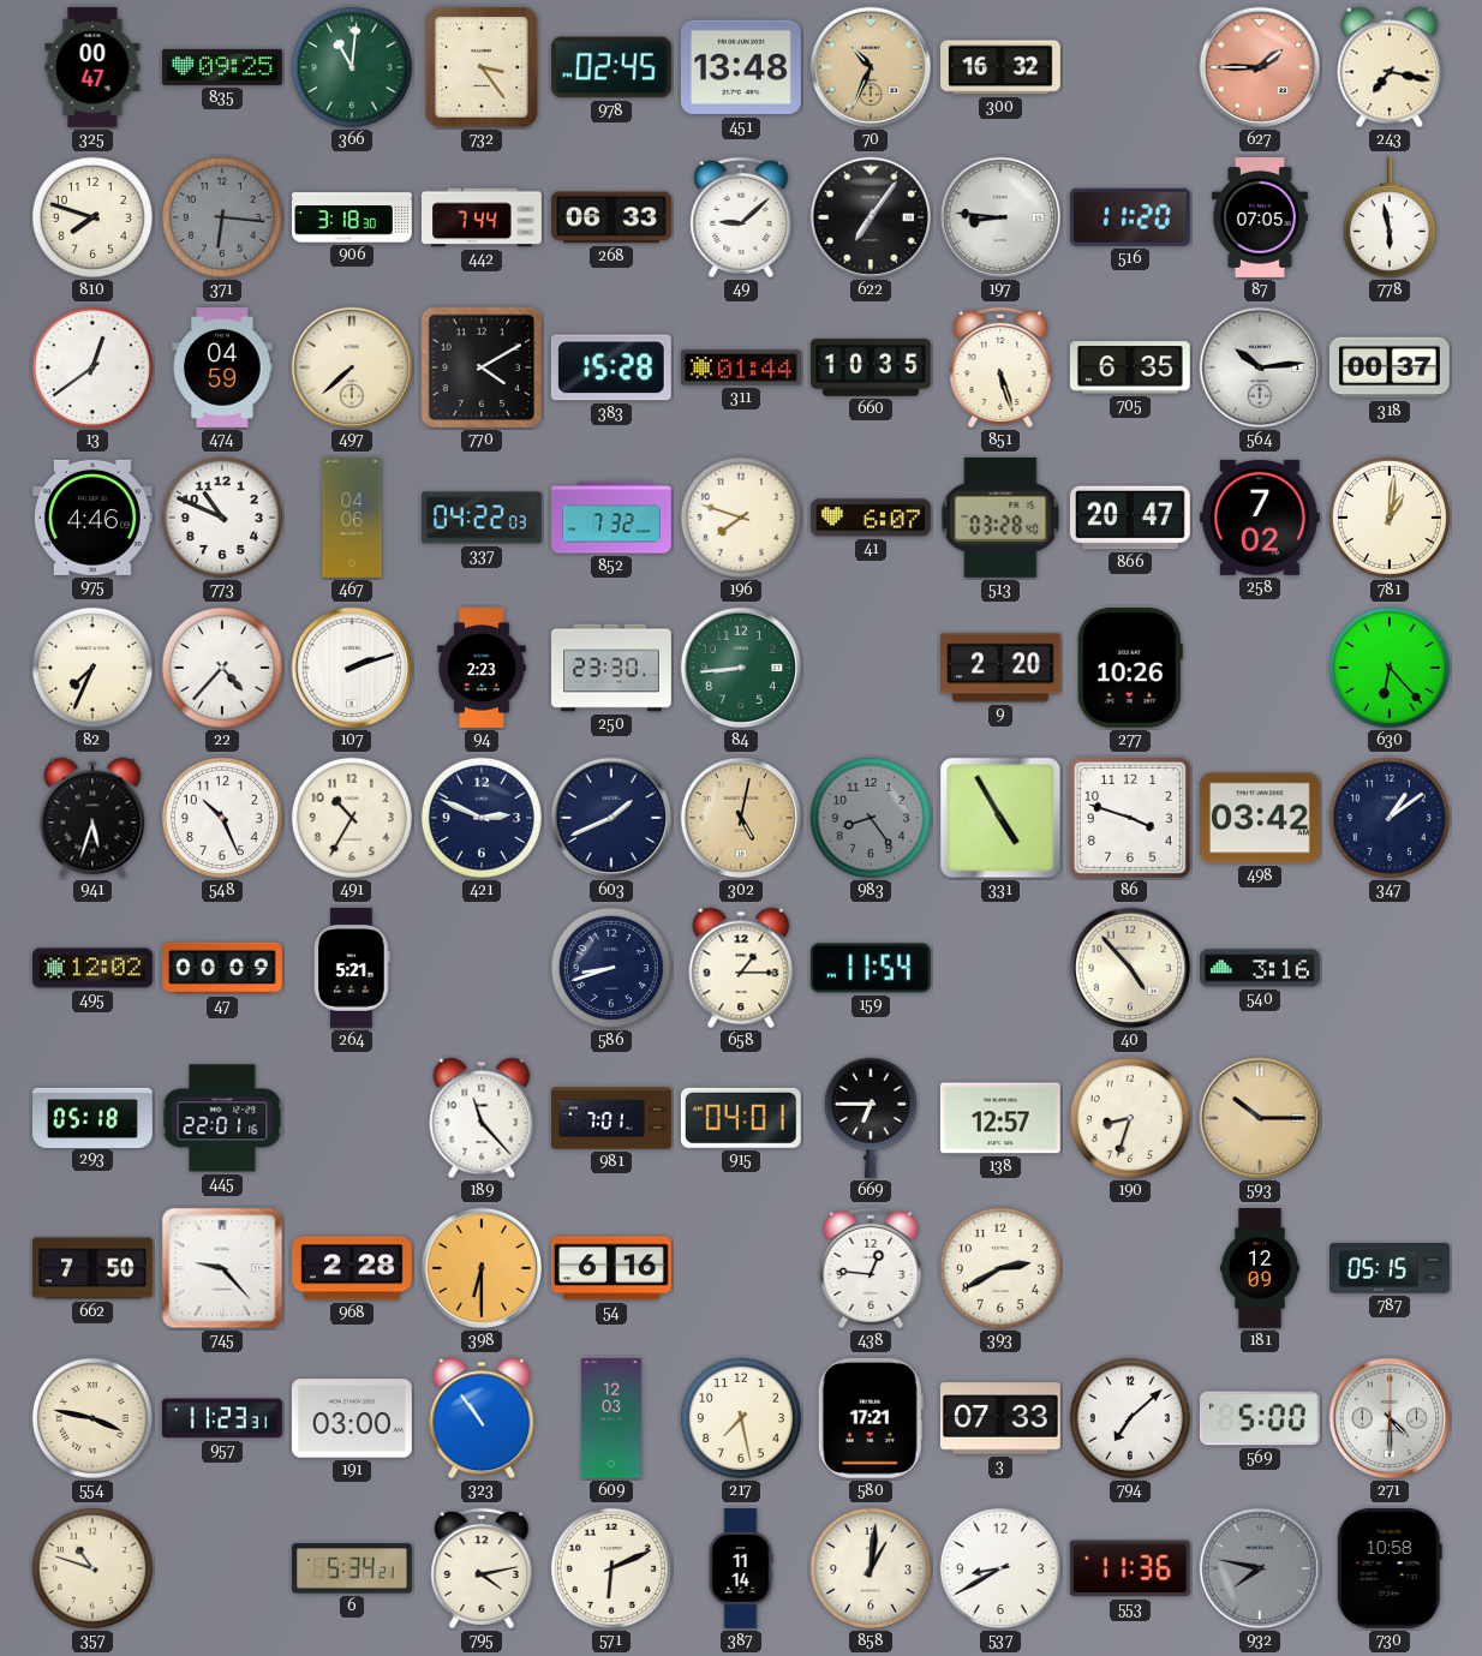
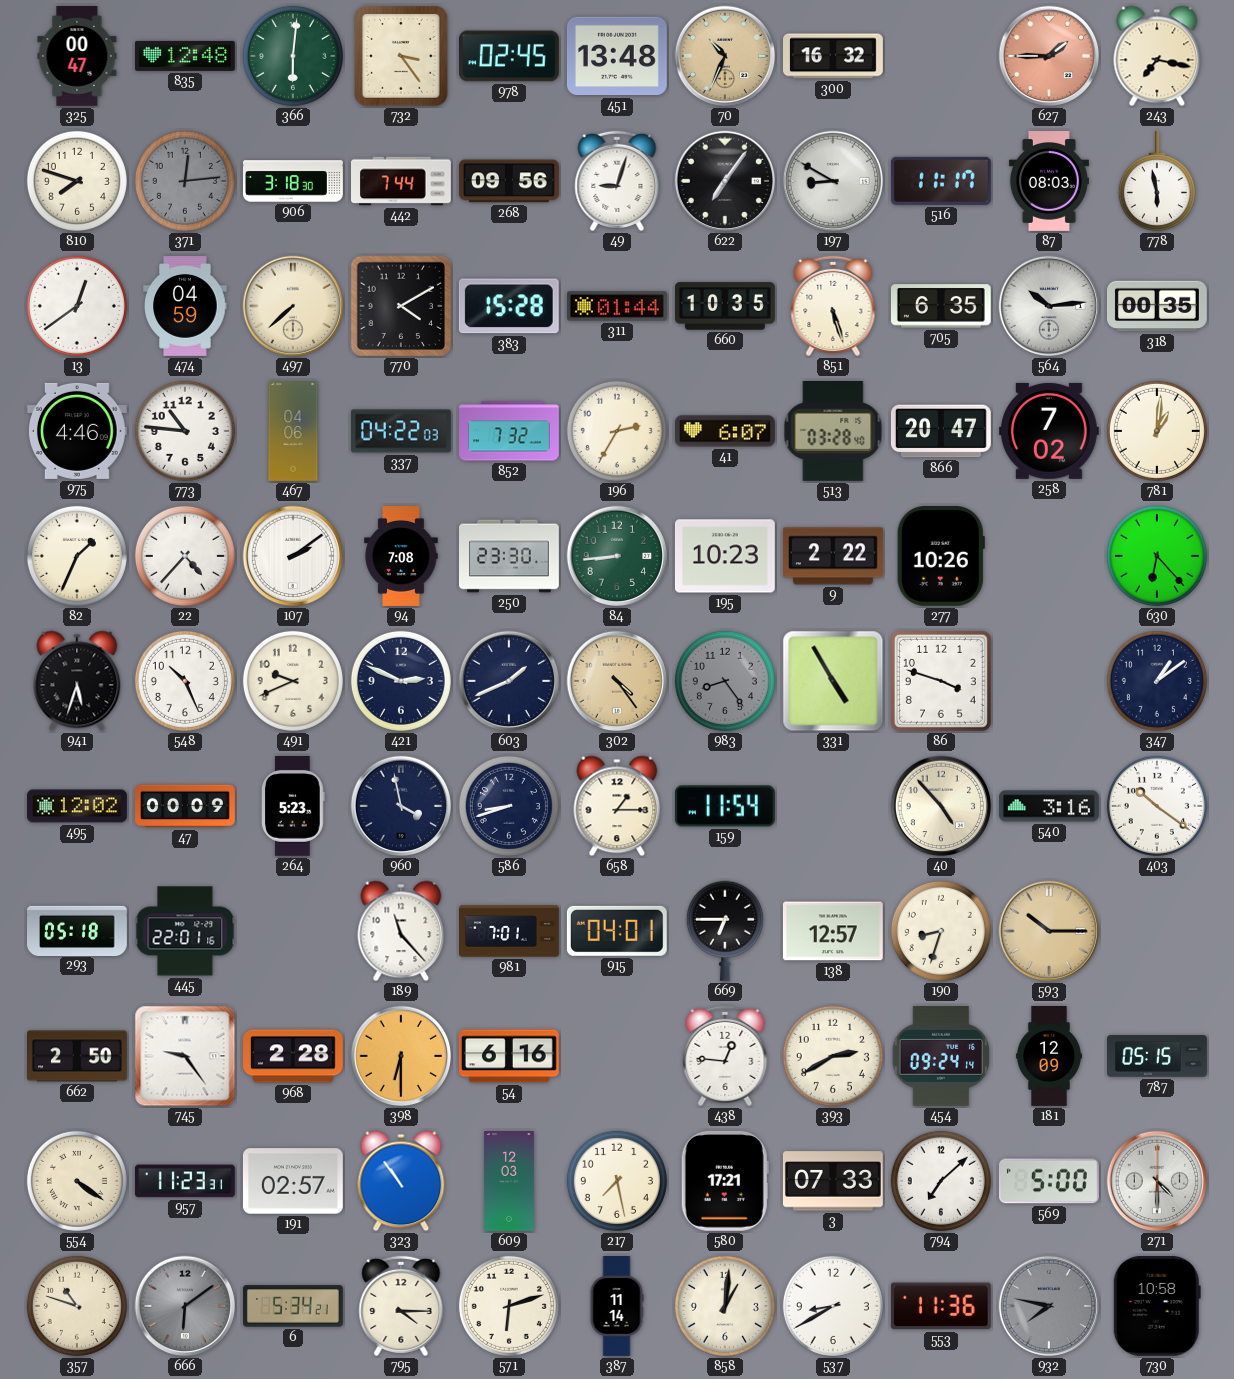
835: 09:25 -> 12:48 (185, 56)
366: 11:01 -> 6:01 (293, 56)
371: 6:16 -> 12:14 (185, 181)
268: 06:33 -> 09:56 (509, 181)
49: 9:08 -> 9:03 (617, 181)
197: 8:46 -> 8:50 (833, 181)
516: 11:20 -> 11:17 (941, 181)
87: 07:05 -> 08:03 (1049, 182)
318: 00:37 -> 00:35 (1158, 306)
773: 10:49 -> 10:46 (185, 431)
196: 7:48 -> 2:35 (617, 431)
82: 7:34 -> 1:34 (77, 556)
107: 2:12 -> 2:09 (293, 556)
94: 2:23 -> 7:08 (401, 557)
195: none -> 10:23 (725, 556)
9: 2:20 -> 2:22 (834, 556)
491: 10:35 -> 9:41 (293, 681)
302: 5:02 -> 4:24 (617, 681)
498: 03:42 -> none (1260, 818)
264: 5:21 -> 5:23 (294, 806)
960: none -> 3:58 (401, 806)
403: none -> 10:21 (1157, 806)
662: 7:50 -> 2:50 (78, 1056)
745: 9:23 -> 9:24 (185, 1056)
454: none -> 09:24 (941, 1056)
554: 3:47 -> 4:21 (77, 1181)
191: 03:00 -> 02:57 (293, 1181)
666: none -> 6:09 (185, 1306)
795: 4:13 -> 4:15 (401, 1306)
571: 6:11 -> 6:12 (509, 1306)
